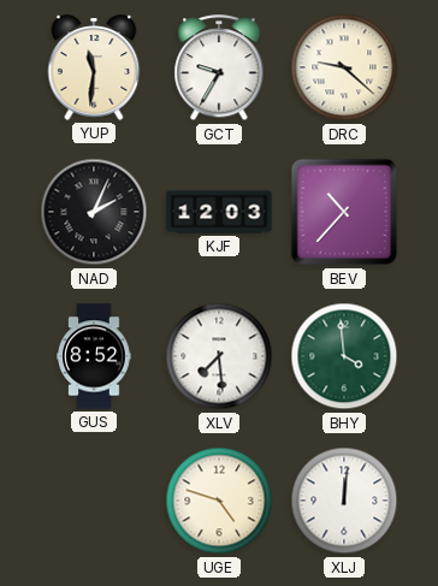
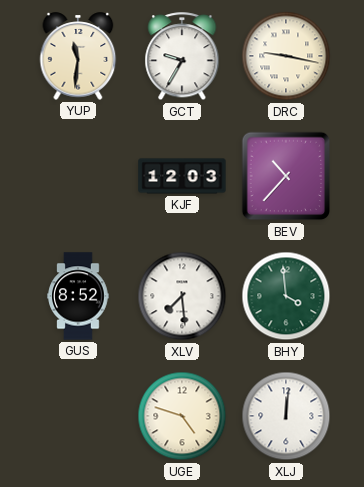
DRC: 9:22 -> 9:17 (286, 56)
NAD: 2:04 -> none (94, 212)
